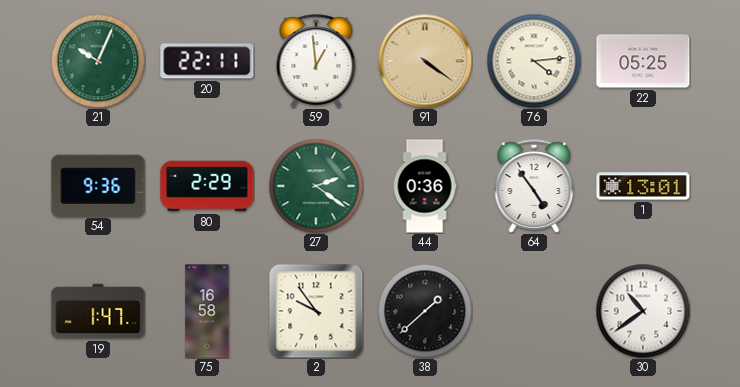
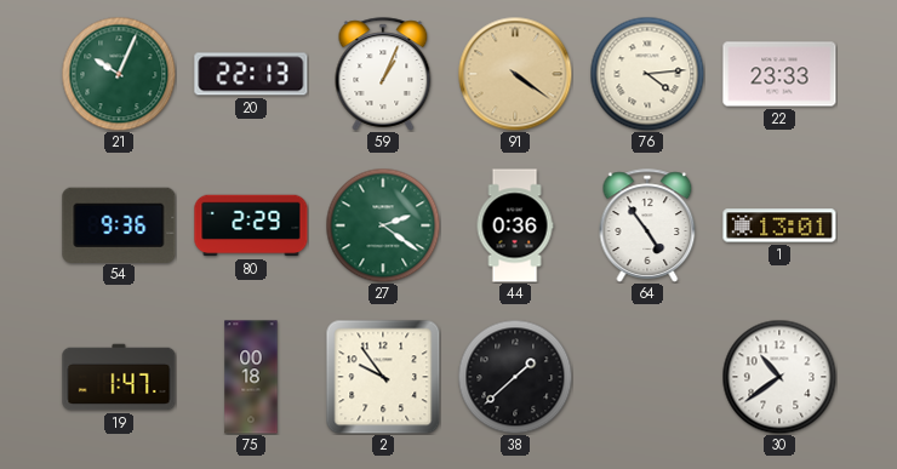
20: 22:11 -> 22:13 (251, 74)
59: 12:59 -> 1:04 (383, 74)
22: 05:25 -> 23:33 (779, 74)
75: 16:58 -> 00:18 (251, 377)
